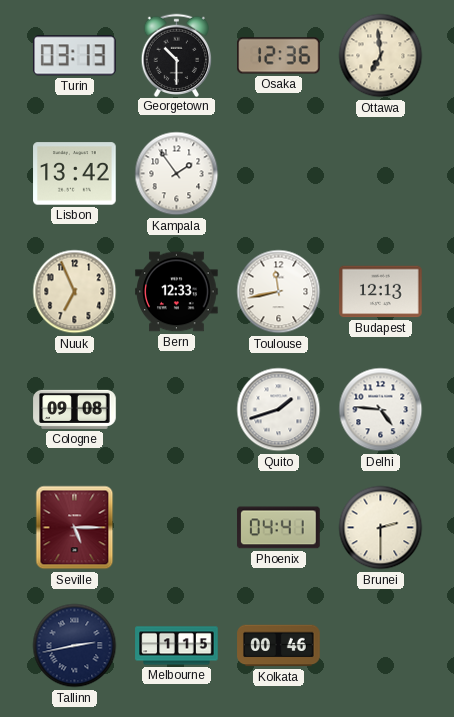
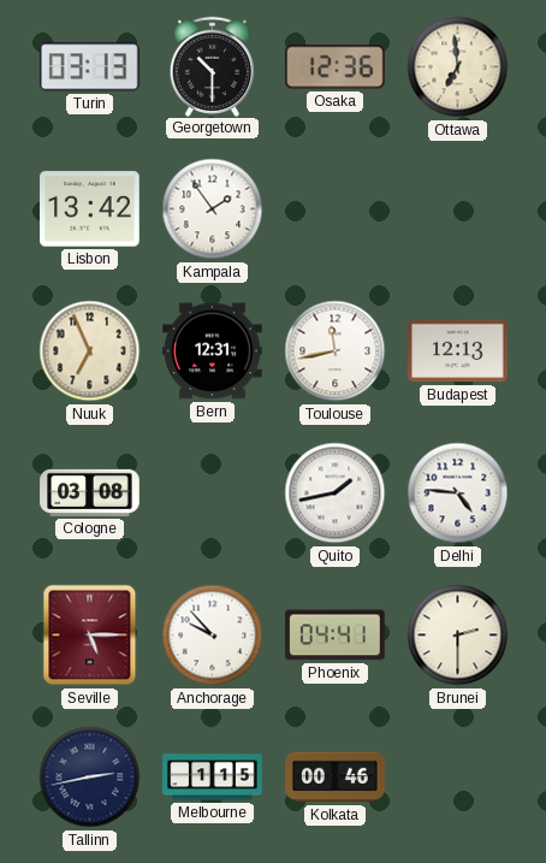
Bern: 12:33 -> 12:31 (213, 351)
Cologne: 09:08 -> 03:08 (90, 492)
Quito: 1:42 -> 1:43 (336, 493)
Anchorage: none -> 9:53 (213, 636)
